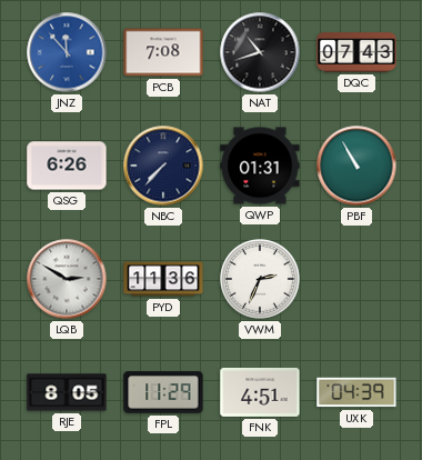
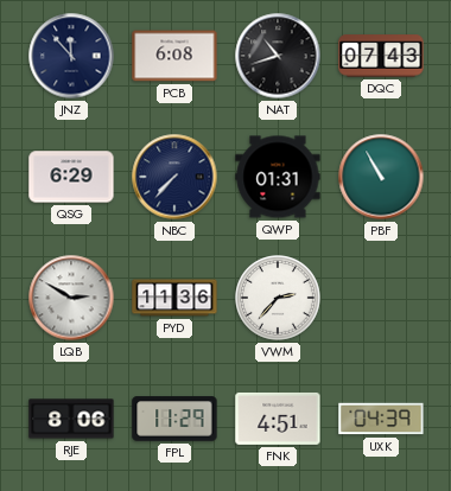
JNZ dial: blue -> navy (71, 56)
PCB: 7:08 -> 6:08 (174, 56)
QSG: 6:26 -> 6:29 (71, 177)
VWM: 2:34 -> 2:37 (279, 299)
RJE: 8:05 -> 8:06 (71, 419)
